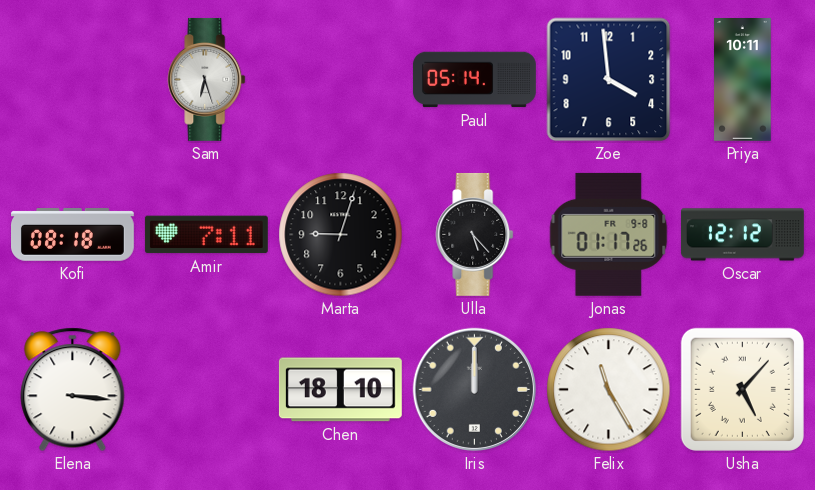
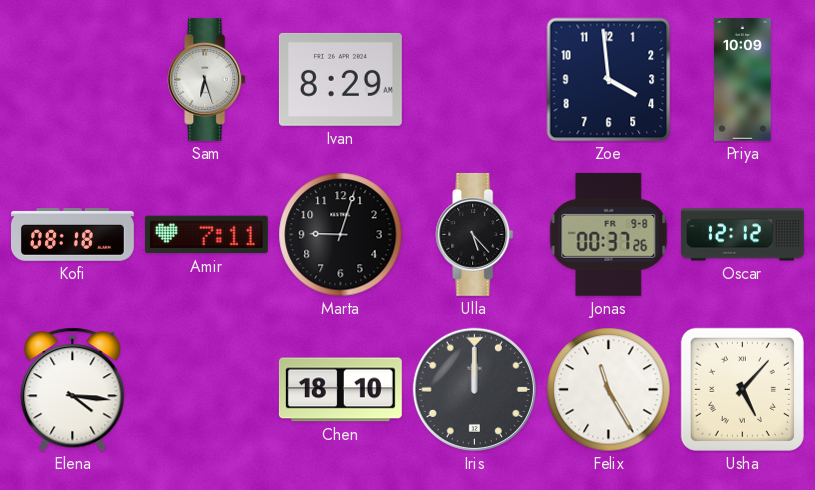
Ivan: none -> 8:29 (340, 79)
Paul: 05:14 -> none (474, 80)
Priya: 10:11 -> 10:09 (743, 80)
Jonas: 01:17 -> 00:37 (609, 234)
Elena: 3:16 -> 4:16 (73, 390)
